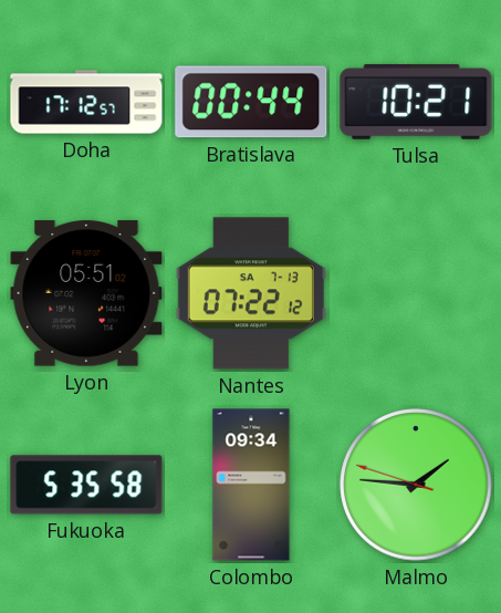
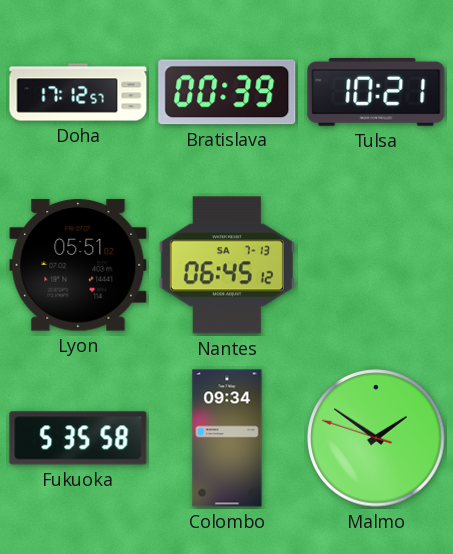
Bratislava: 00:44 -> 00:39 (227, 92)
Nantes: 07:22 -> 06:45 (227, 265)
Malmo: 1:45 -> 1:50 (376, 438)
